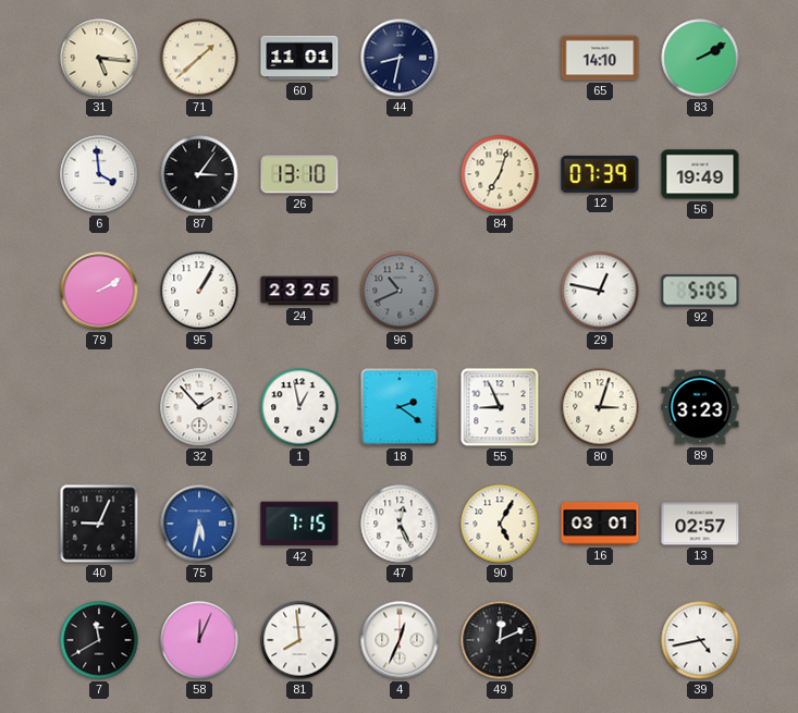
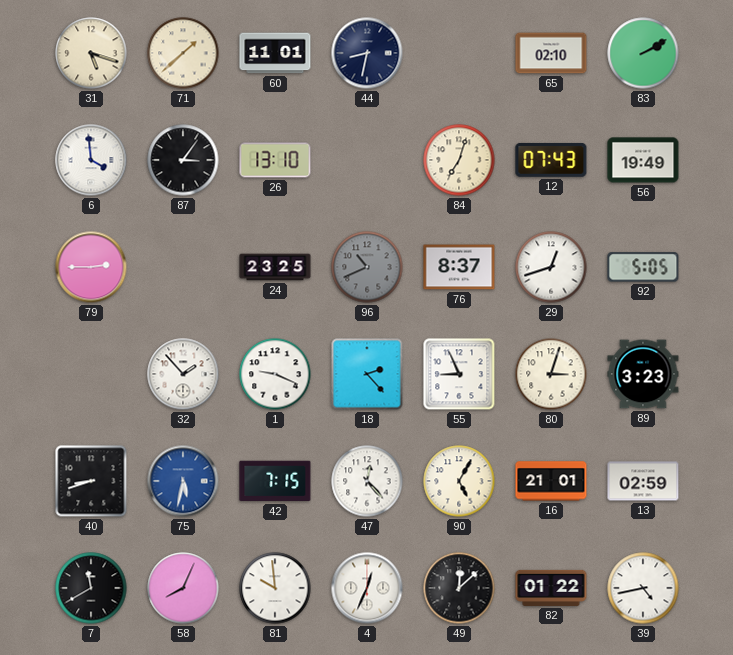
31: 5:16 -> 5:18 (91, 53)
65: 14:10 -> 02:10 (551, 53)
12: 07:39 -> 07:43 (551, 160)
79: 2:10 -> 2:45 (91, 267)
95: 1:05 -> none (199, 291)
76: none -> 8:37 (459, 267)
29: 12:47 -> 12:42 (551, 267)
1: 12:58 -> 9:19 (275, 374)
18: 2:21 -> 2:23 (367, 374)
40: 9:04 -> 8:42 (91, 481)
47: 12:26 -> 12:23 (367, 481)
16: 03:01 -> 21:01 (551, 481)
13: 02:57 -> 02:59 (643, 481)
58: 12:04 -> 8:04 (183, 588)
81: 7:59 -> 9:59 (275, 588)
49: 12:11 -> 12:08 (459, 588)
82: none -> 01:22 (551, 588)
